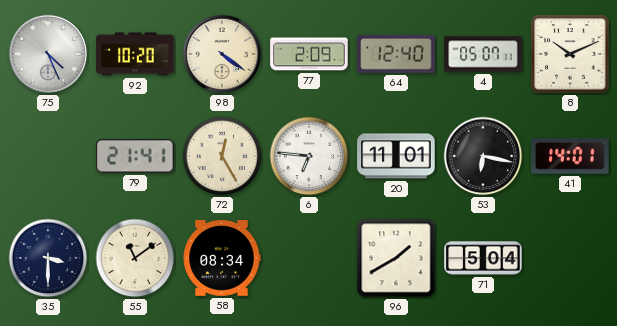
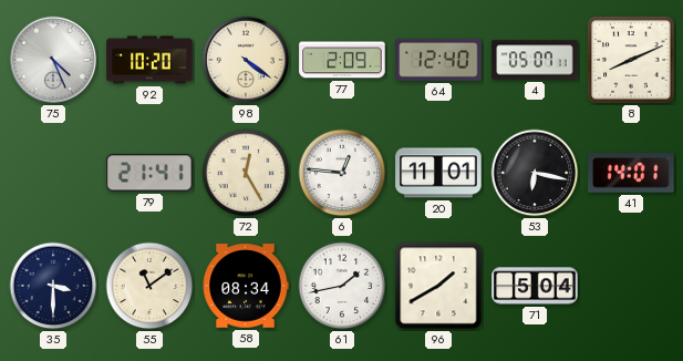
8: 10:11 -> 8:11 (631, 60)
6: 6:46 -> 12:46 (342, 173)
61: none -> 1:43 (342, 286)
